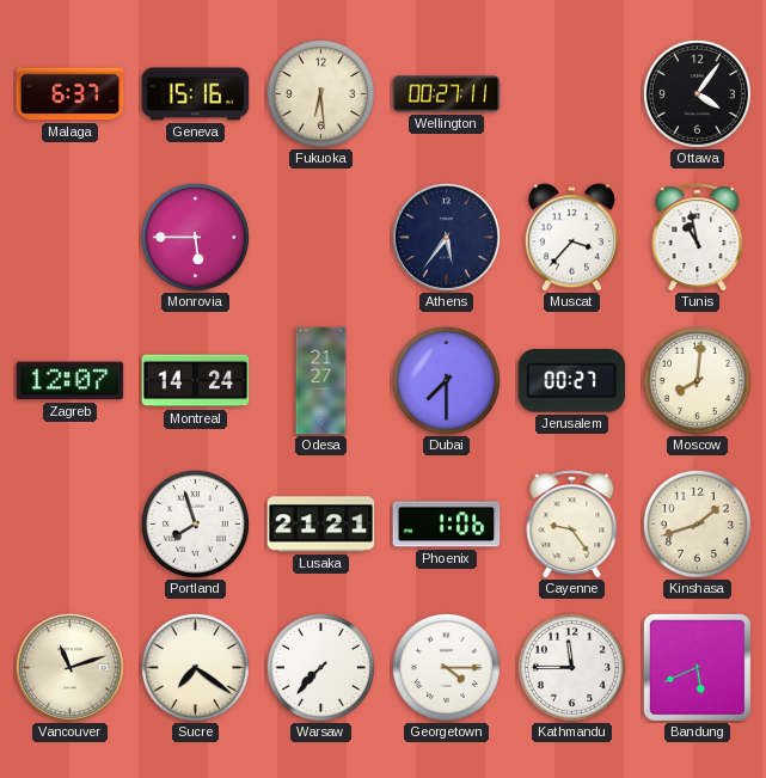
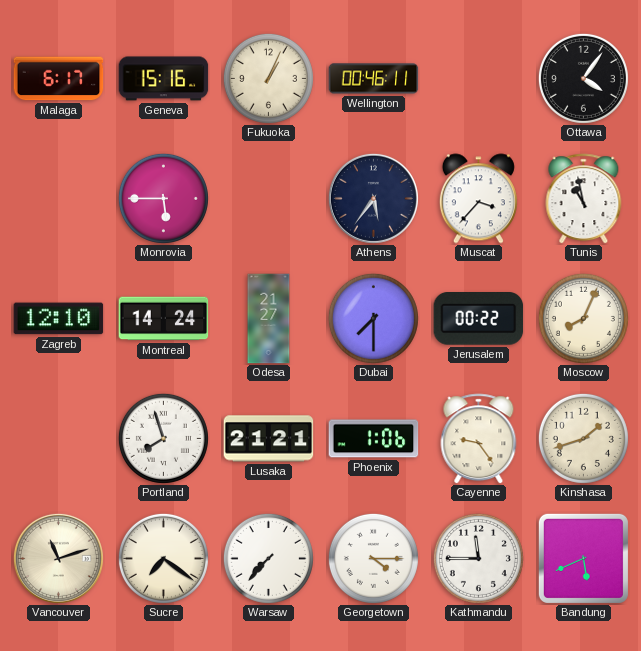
Malaga: 6:37 -> 6:17 (59, 79)
Fukuoka: 6:29 -> 1:04 (268, 78)
Wellington: 00:27 -> 00:46 (374, 79)
Zagreb: 12:07 -> 12:10 (59, 319)
Jerusalem: 00:27 -> 00:22 (479, 319)
Moscow: 8:01 -> 8:04 (583, 318)
